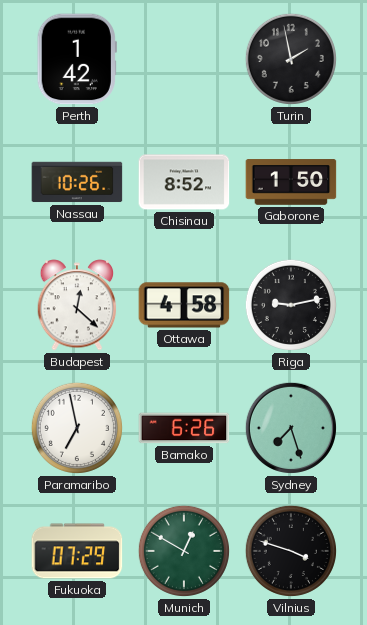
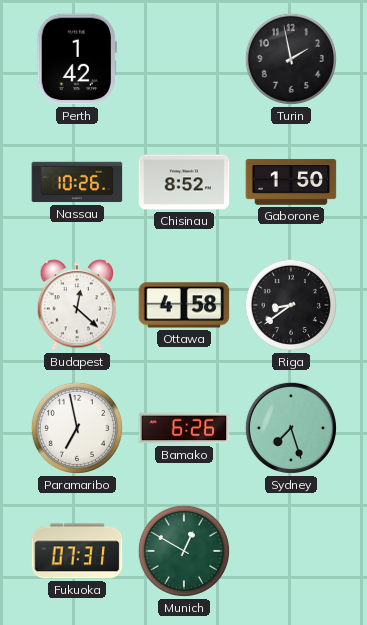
Riga: 9:13 -> 8:39 (291, 305)
Fukuoka: 07:29 -> 07:31 (77, 551)
Vilnius: 3:48 -> none (291, 551)
